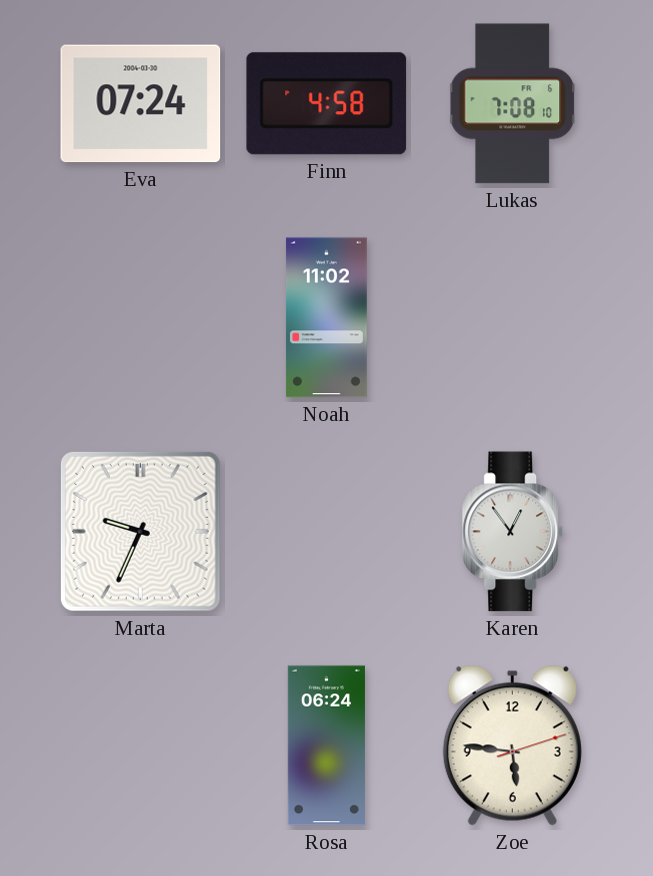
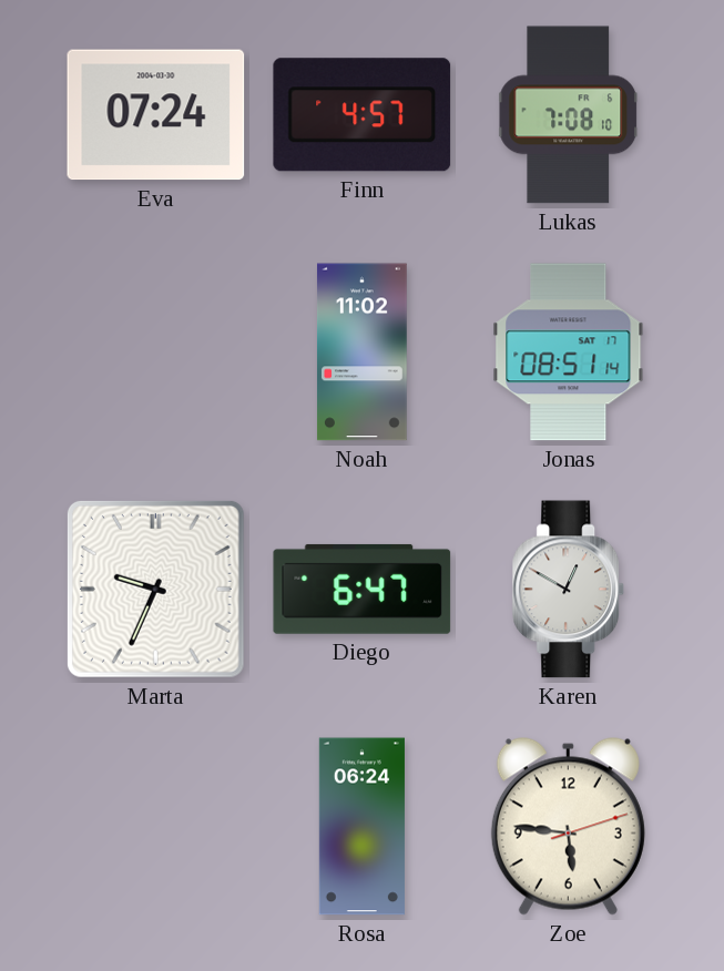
Finn: 4:58 -> 4:57 (363, 115)
Jonas: none -> 08:51 (569, 352)
Diego: none -> 6:47 (363, 589)
Karen: 12:54 -> 12:50 (569, 590)
